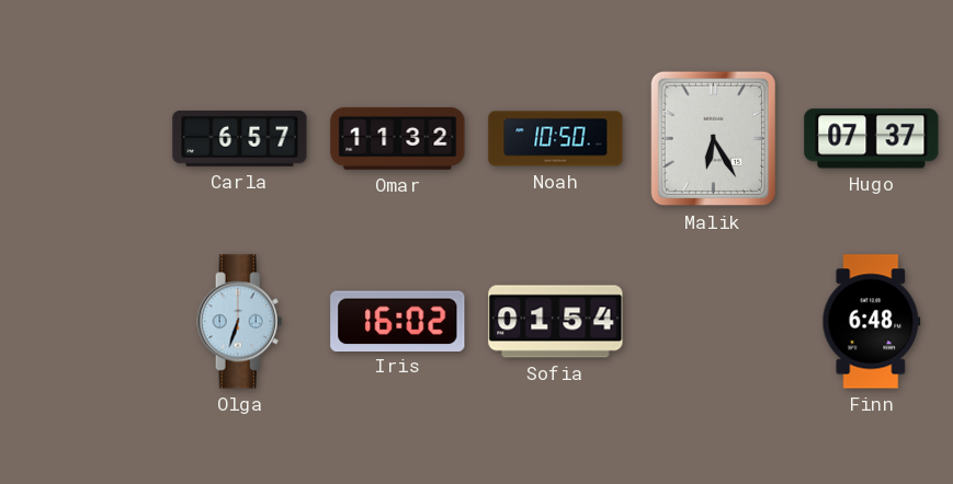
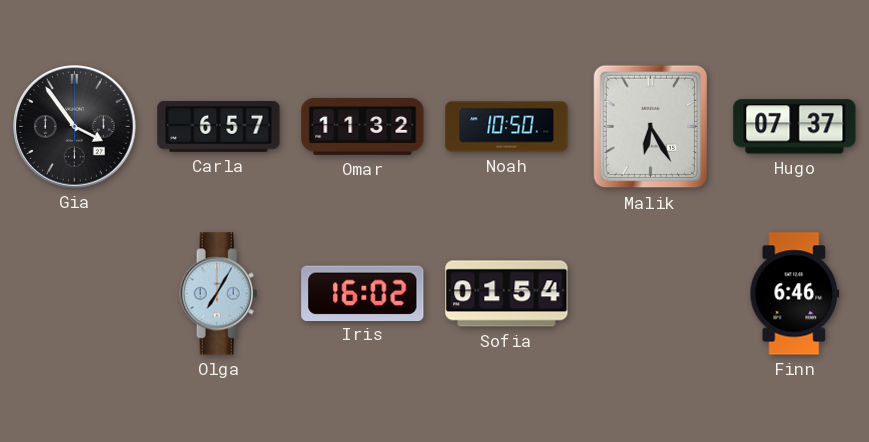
Gia: none -> 3:54 (75, 127)
Olga: 6:33 -> 7:05 (219, 294)
Finn: 6:48 -> 6:46 (795, 294)
